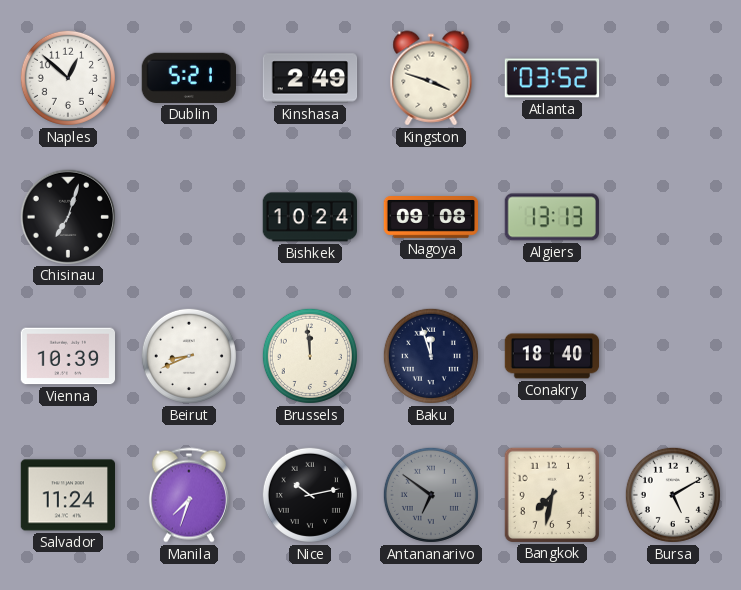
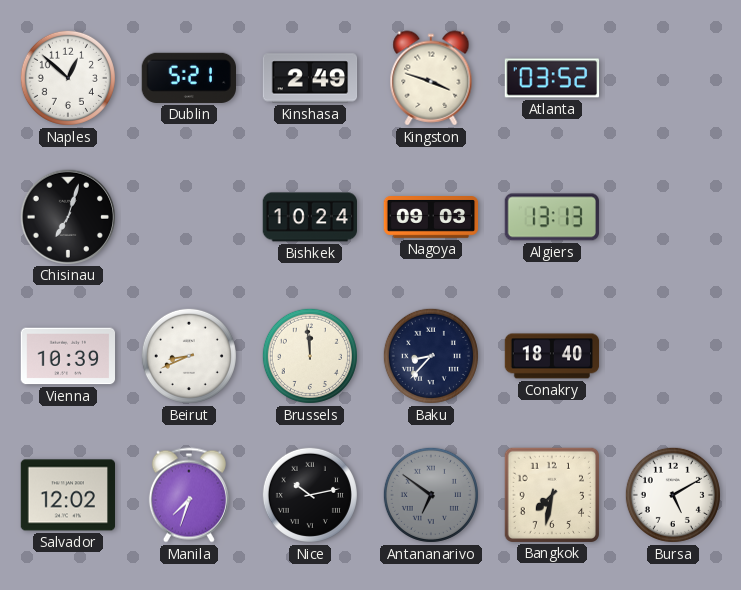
Nagoya: 09:08 -> 09:03 (431, 218)
Baku: 11:57 -> 8:37 (431, 356)
Salvador: 11:24 -> 12:02 (67, 495)
